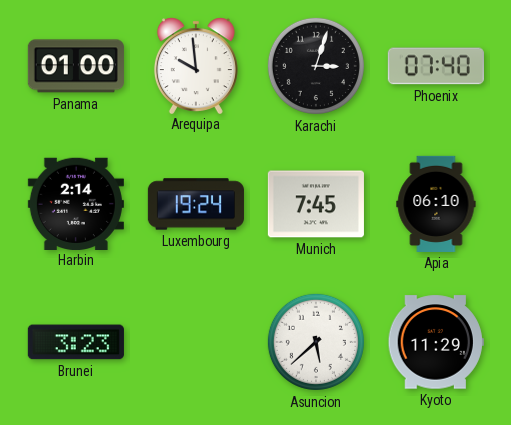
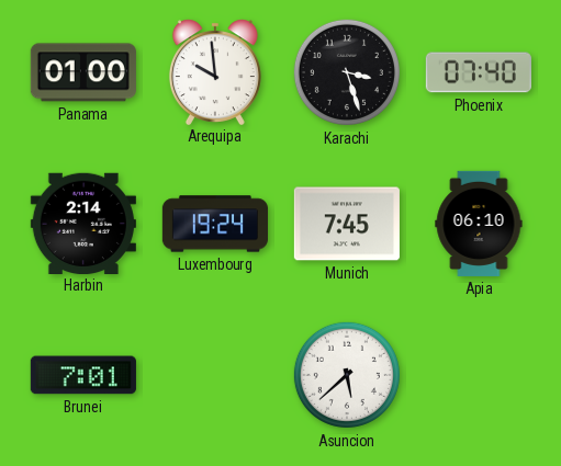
Karachi: 3:03 -> 3:27 (347, 72)
Brunei: 3:23 -> 7:01 (83, 375)
Kyoto: 11:29 -> none (436, 342)
